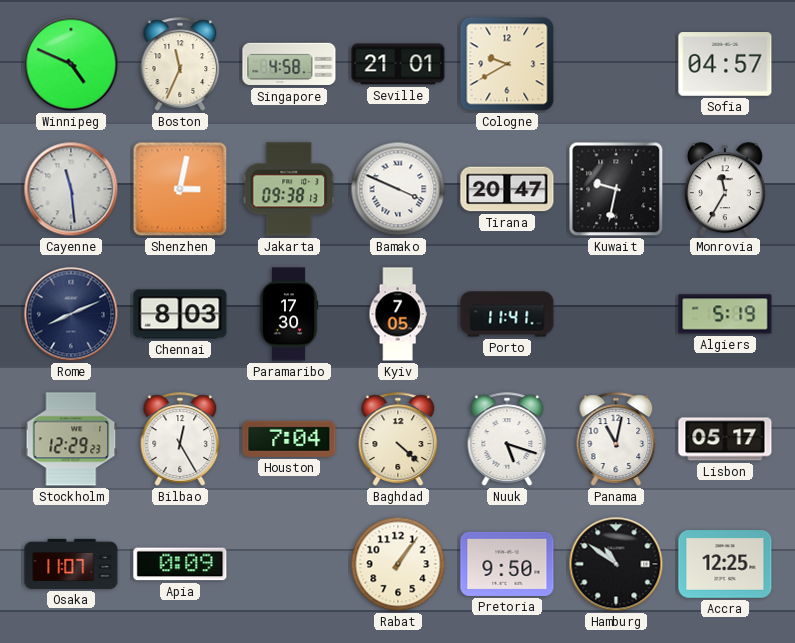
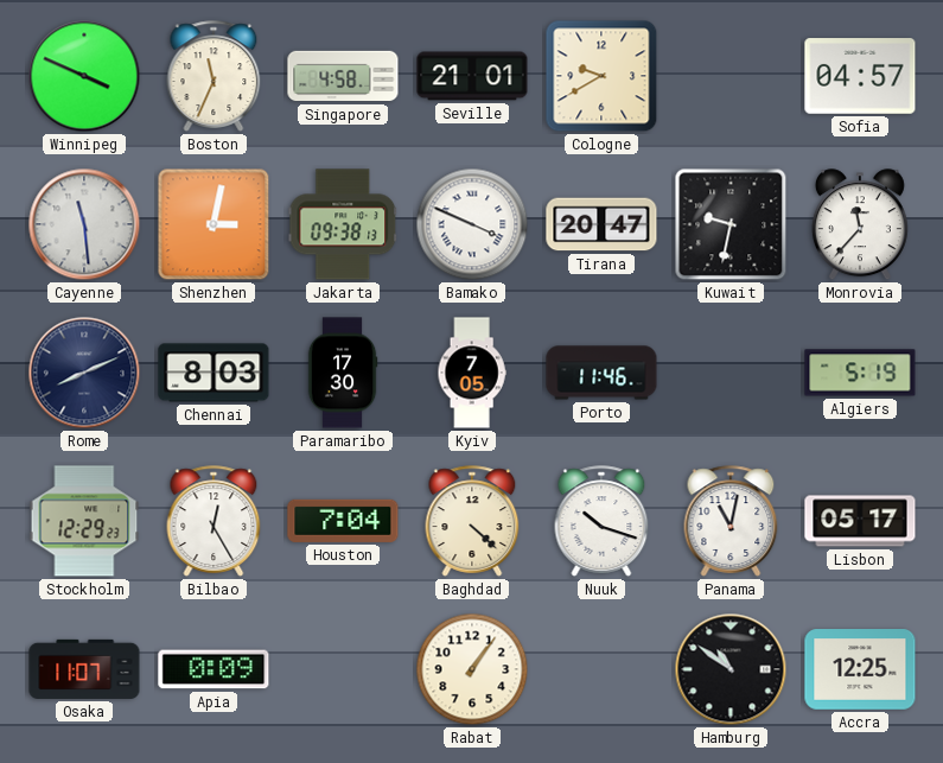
Winnipeg: 4:49 -> 3:49 (84, 76)
Monrovia: 11:35 -> 11:37 (860, 225)
Porto: 11:41 -> 11:46 (601, 373)
Nuuk: 5:18 -> 10:18 (601, 521)
Pretoria: 9:50 -> none (507, 564)
